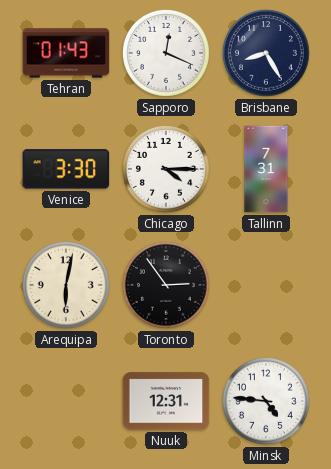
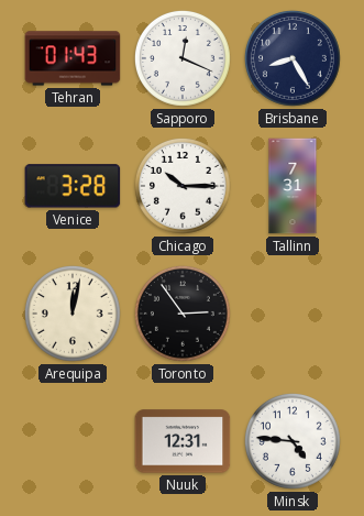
Venice: 3:30 -> 3:28 (73, 186)
Chicago: 4:15 -> 10:15 (183, 186)
Arequipa: 6:02 -> 12:02 (73, 314)
